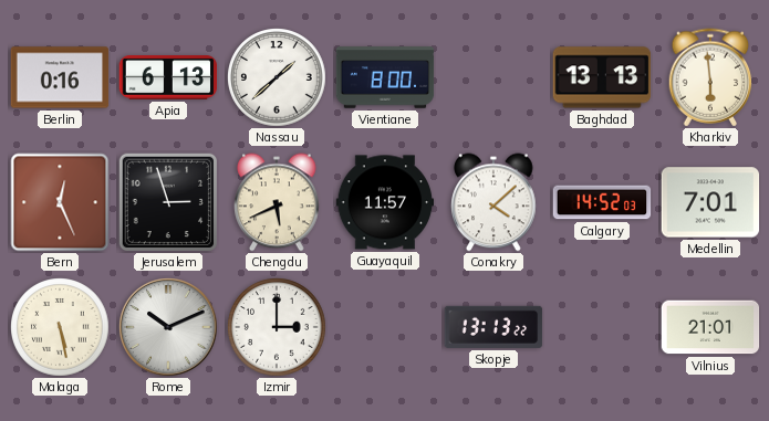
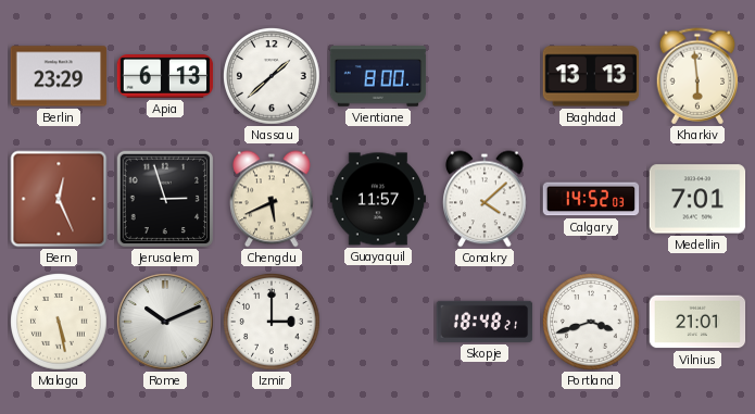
Berlin: 0:16 -> 23:29 (59, 76)
Skopje: 13:13 -> 18:48 (485, 322)
Portland: none -> 3:42 (591, 322)
